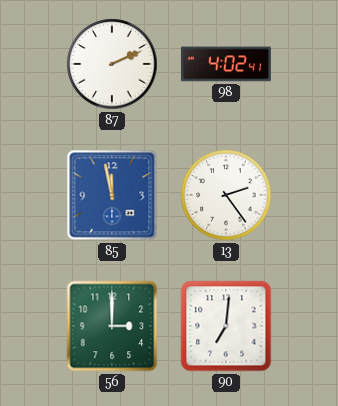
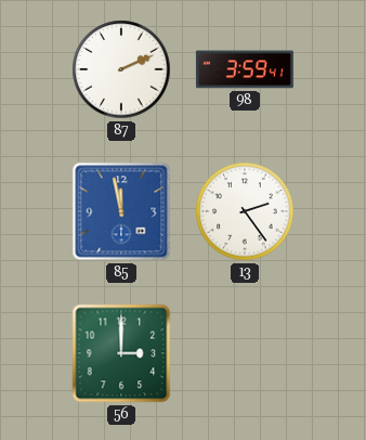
98: 4:02 -> 3:59 (245, 69)
90: 7:01 -> none (226, 326)
